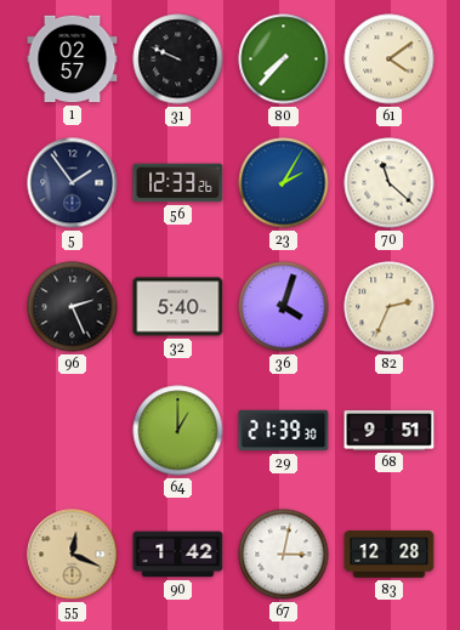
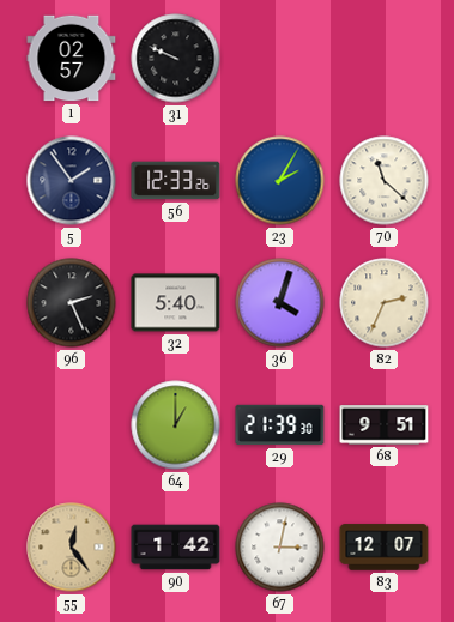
80: 7:37 -> none (284, 59)
61: 4:09 -> none (390, 59)
55: 12:19 -> 12:24 (72, 548)
83: 12:28 -> 12:07 (385, 548)
